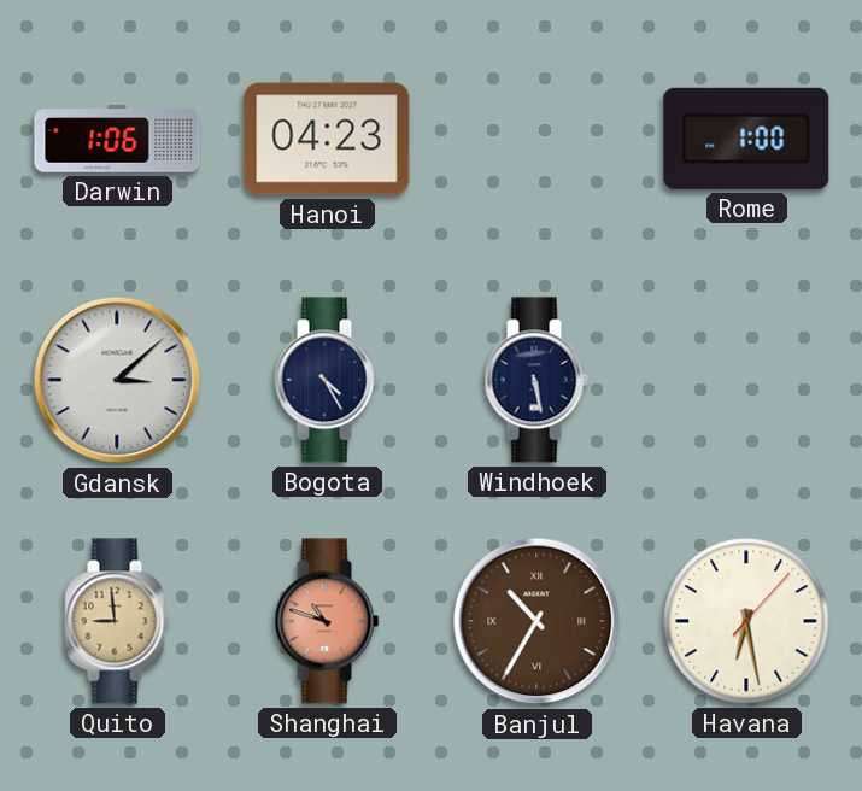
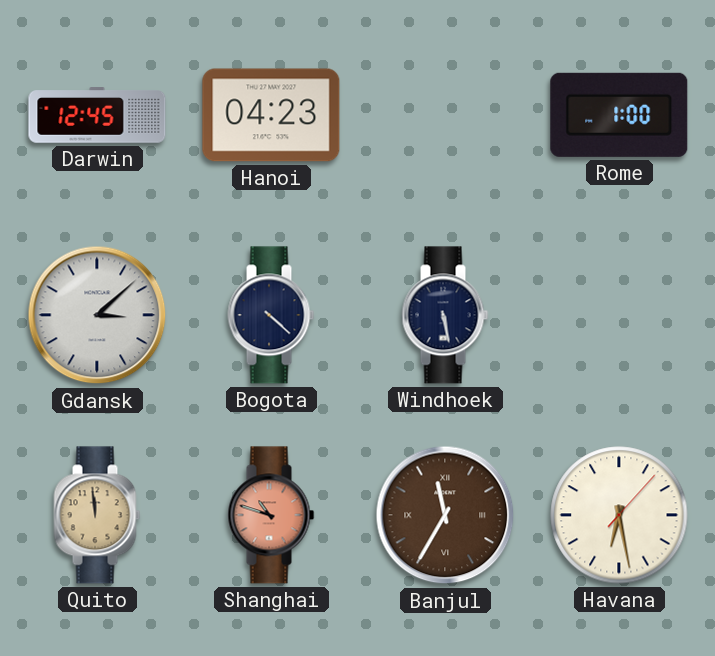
Darwin: 1:06 -> 12:45 (97, 115)
Bogota: 4:25 -> 4:22 (271, 315)
Quito: 8:59 -> 11:59 (97, 515)
Banjul: 10:35 -> 11:35 (445, 515)
